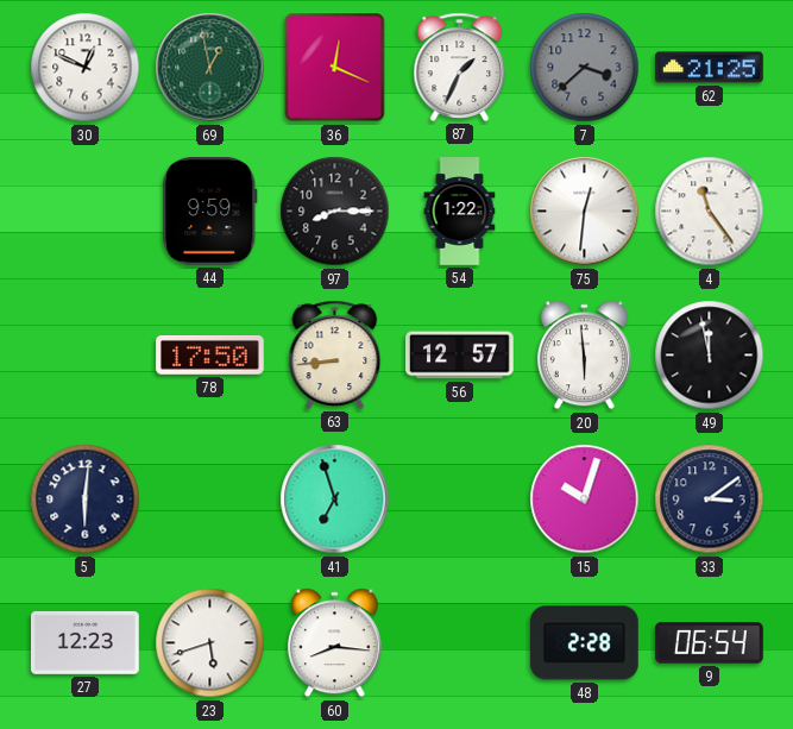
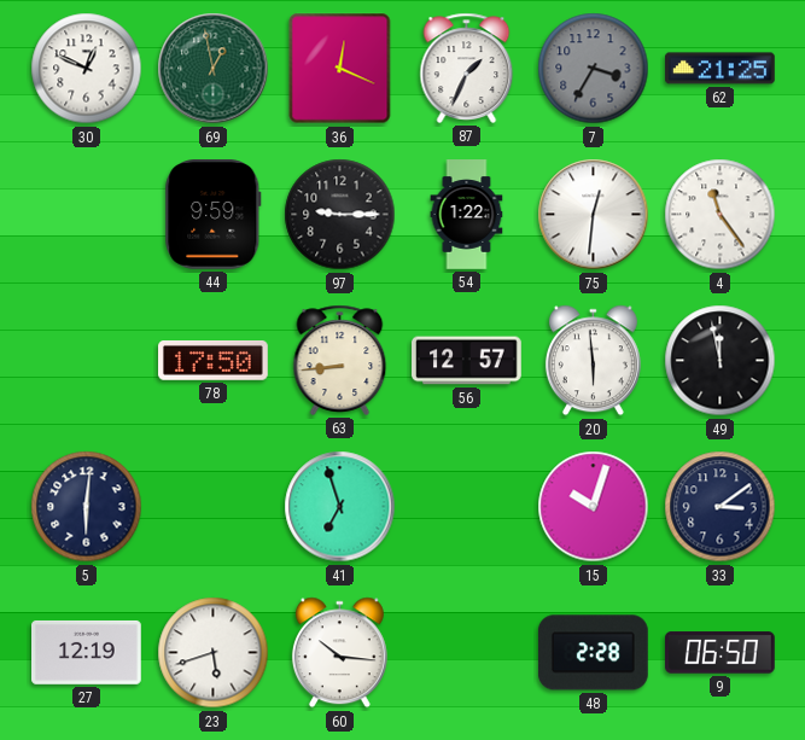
7: 3:38 -> 3:35 (594, 69)
97: 8:15 -> 9:15 (340, 215)
27: 12:23 -> 12:19 (87, 652)
60: 8:16 -> 10:16 (339, 653)
9: 06:54 -> 06:50 (721, 653)
